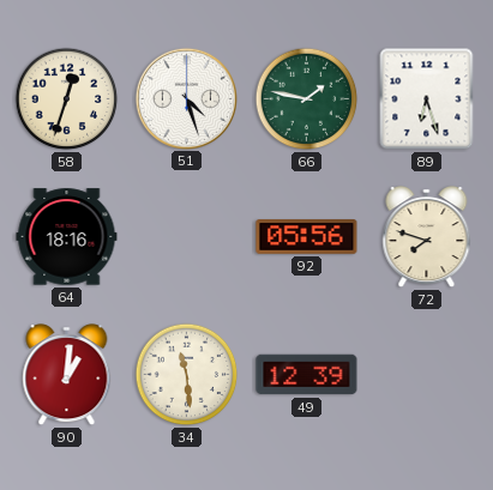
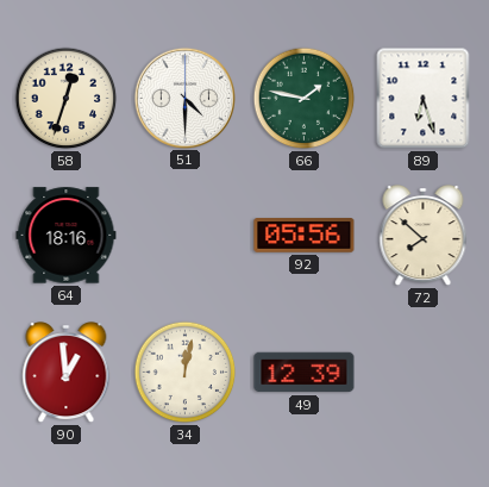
51: 4:27 -> 4:30 (184, 98)
72: 7:48 -> 7:52 (424, 236)
90: 1:01 -> 12:59 (67, 373)
34: 11:29 -> 12:02 (186, 373)
